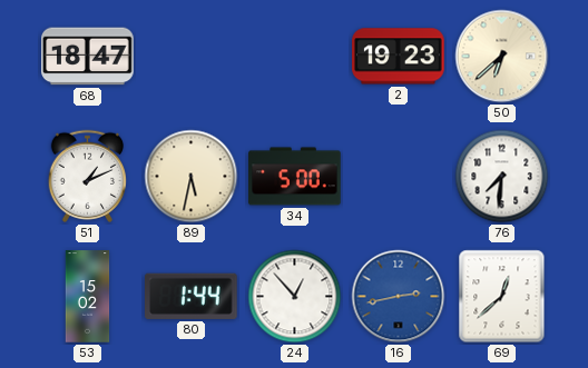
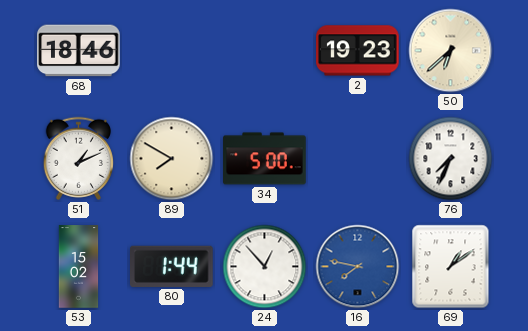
68: 18:47 -> 18:46 (79, 51)
89: 5:32 -> 7:50 (172, 159)
76: 7:31 -> 7:34 (451, 159)
16: 2:43 -> 7:47 (358, 267)
69: 12:38 -> 1:09 (451, 267)
